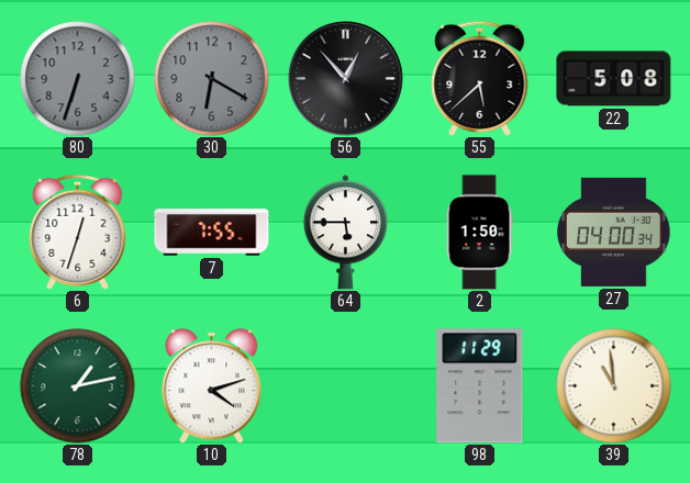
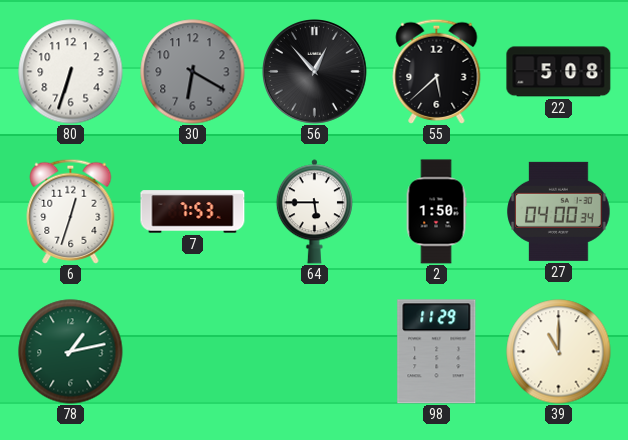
80 dial: grey -> white (71, 72)
7: 7:55 -> 7:53 (193, 212)
10: 4:12 -> none (212, 386)
39: 10:59 -> 11:00 (559, 352)
